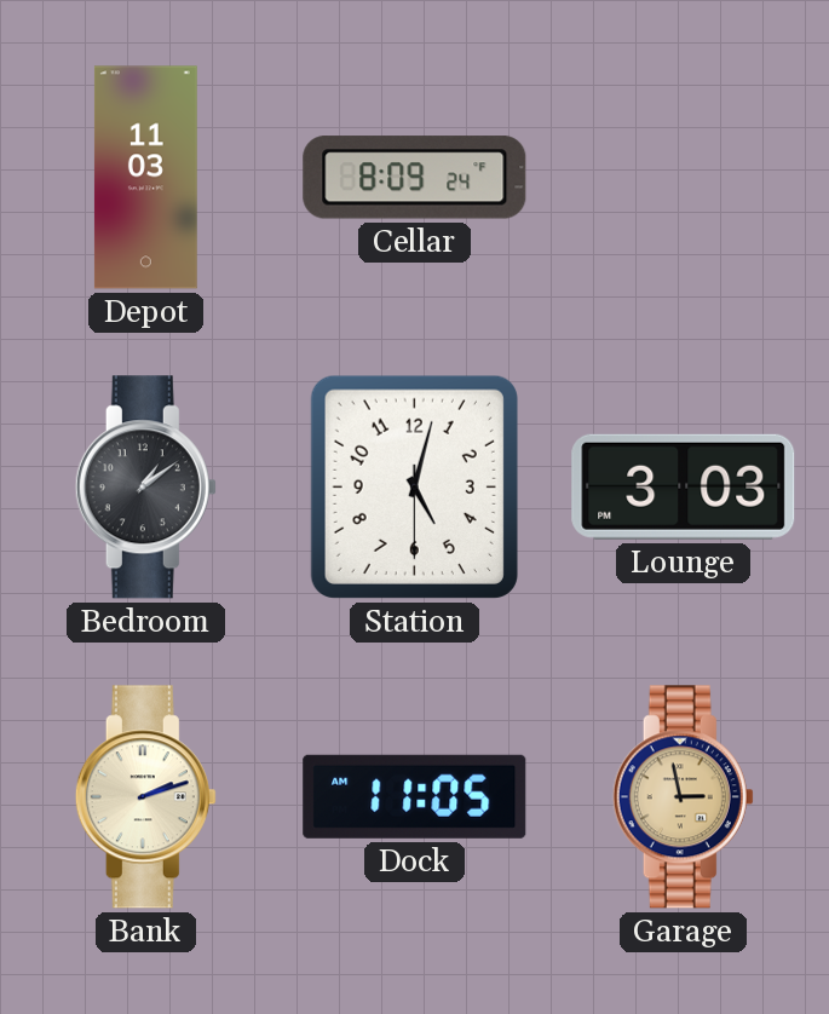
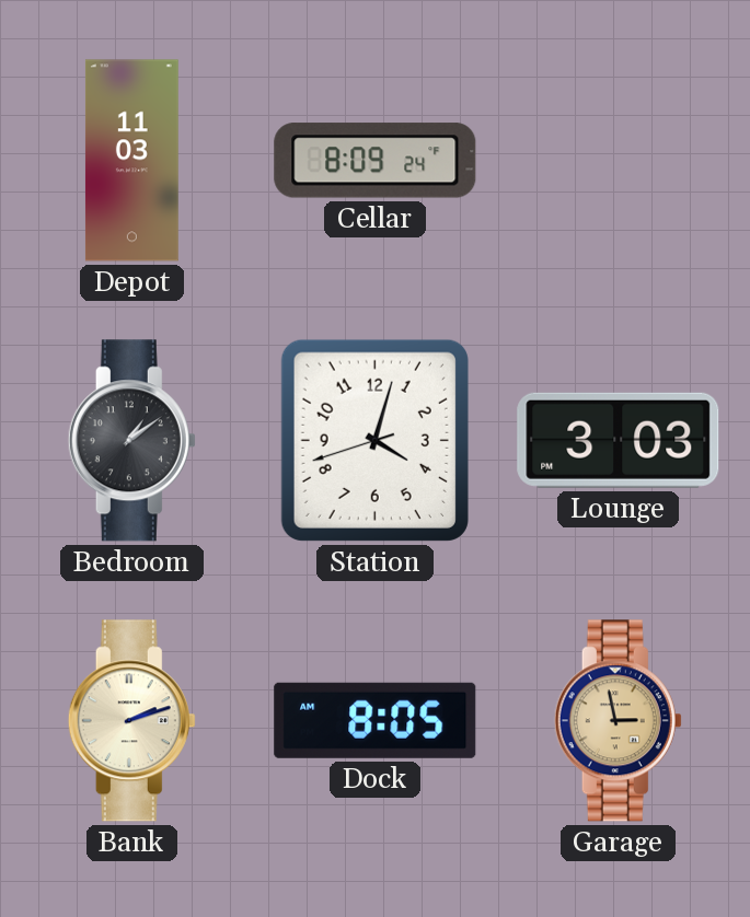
Station: 5:02 -> 4:02 (374, 440)
Dock: 11:05 -> 8:05 (376, 720)
